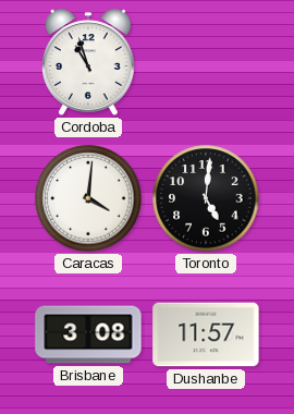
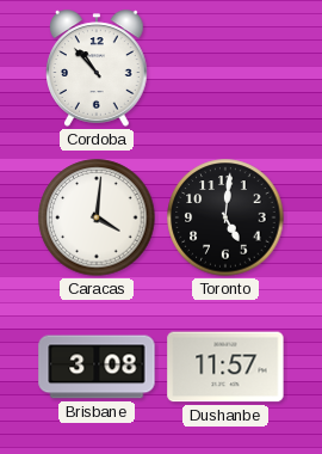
Cordoba: 10:57 -> 10:53 (98, 68)
